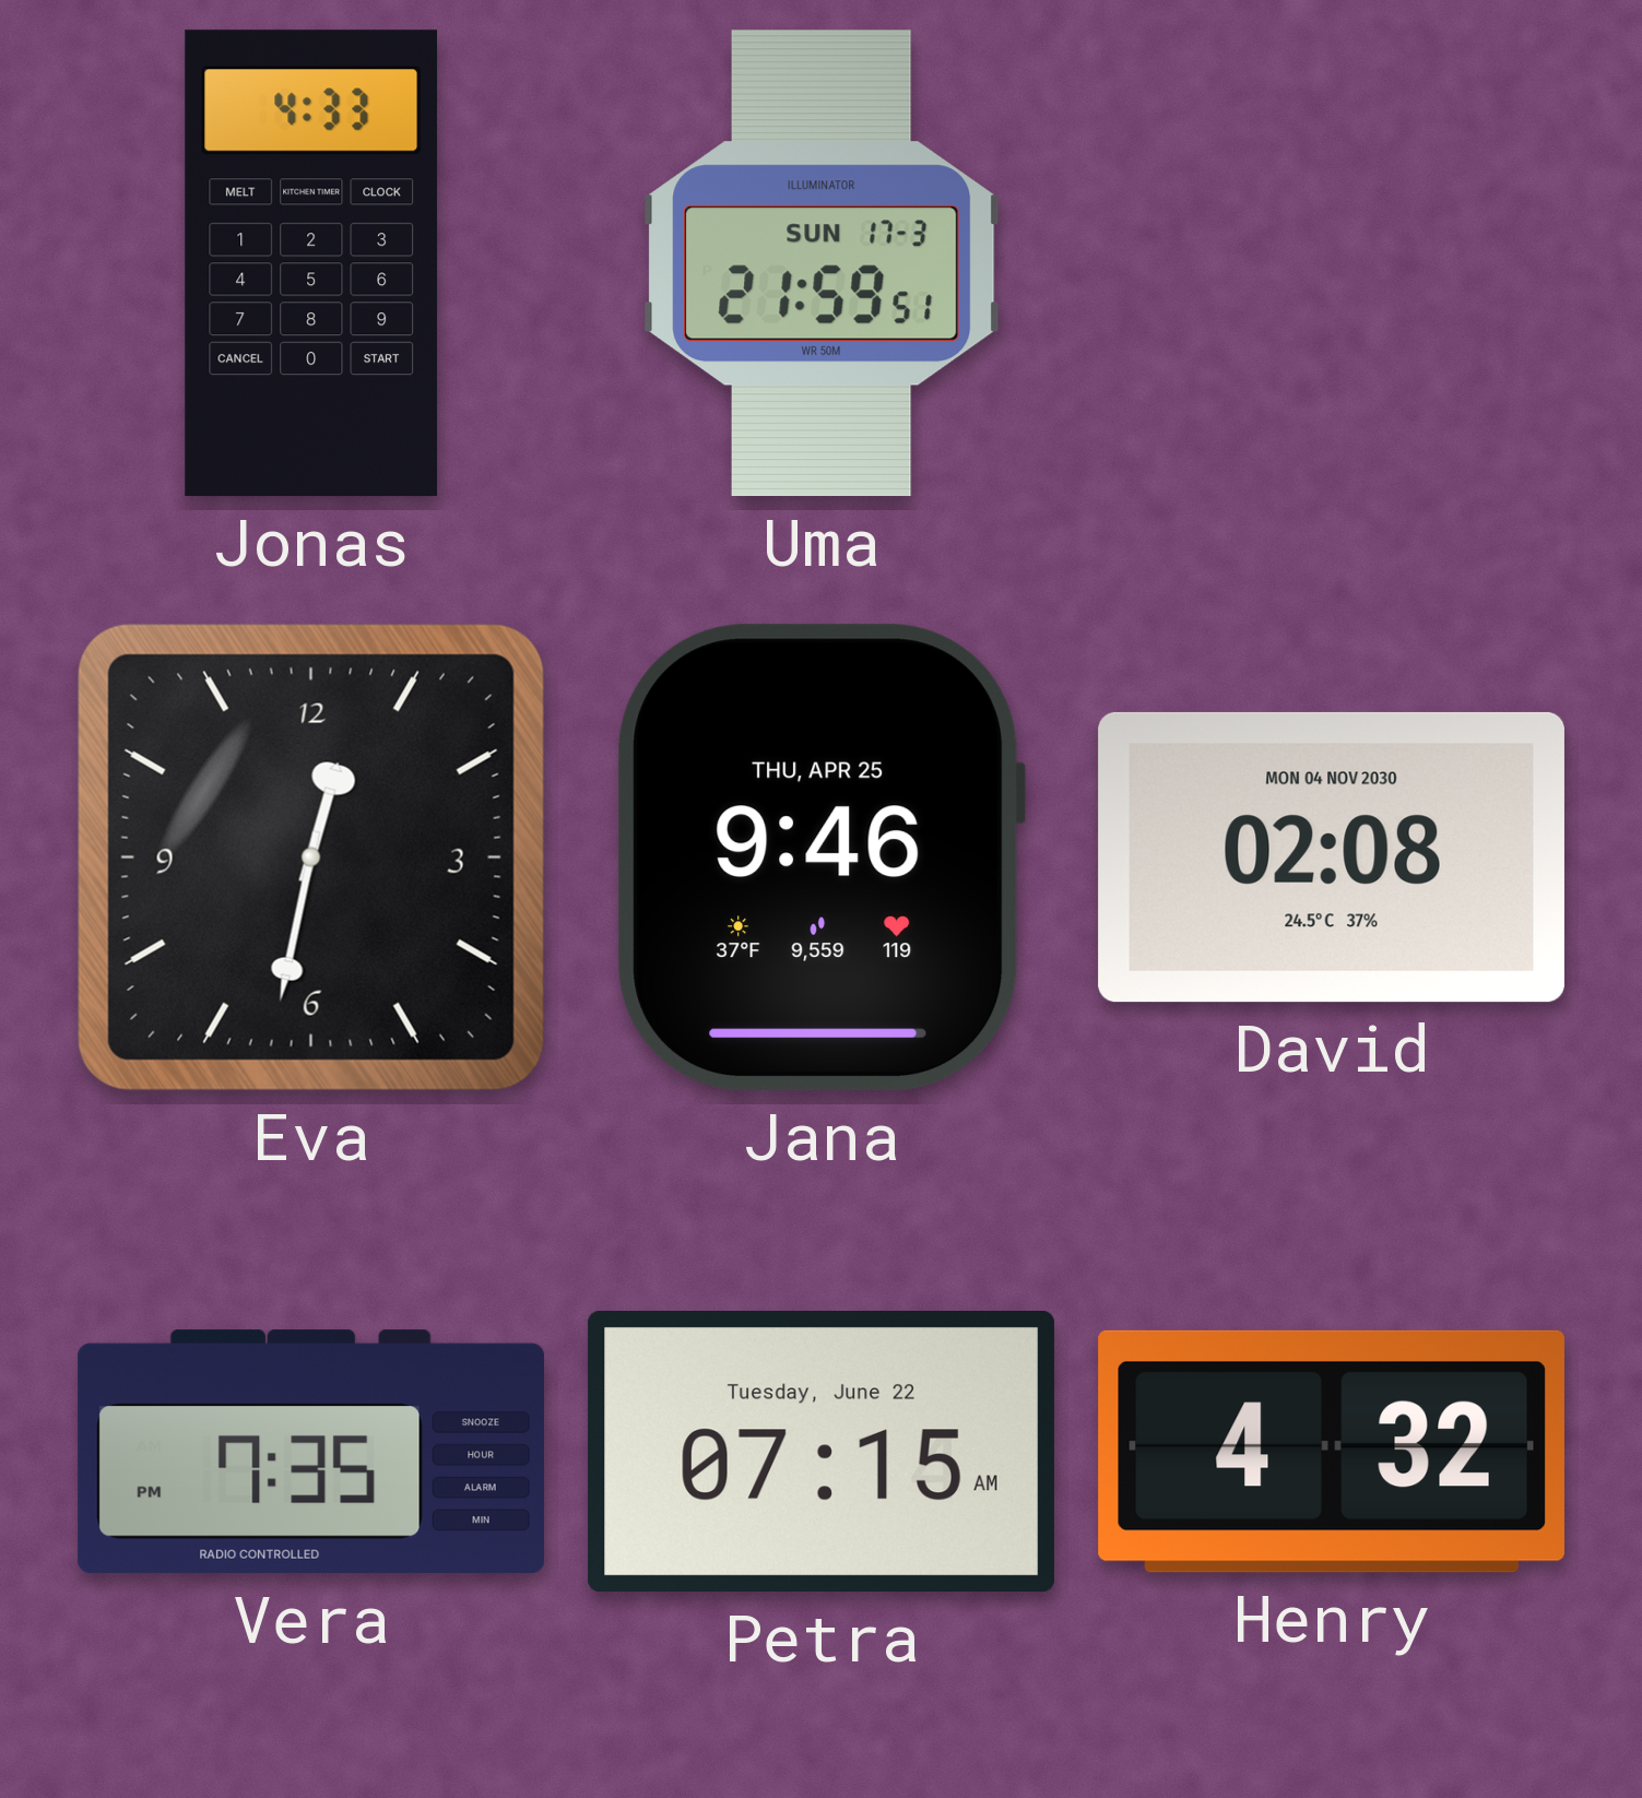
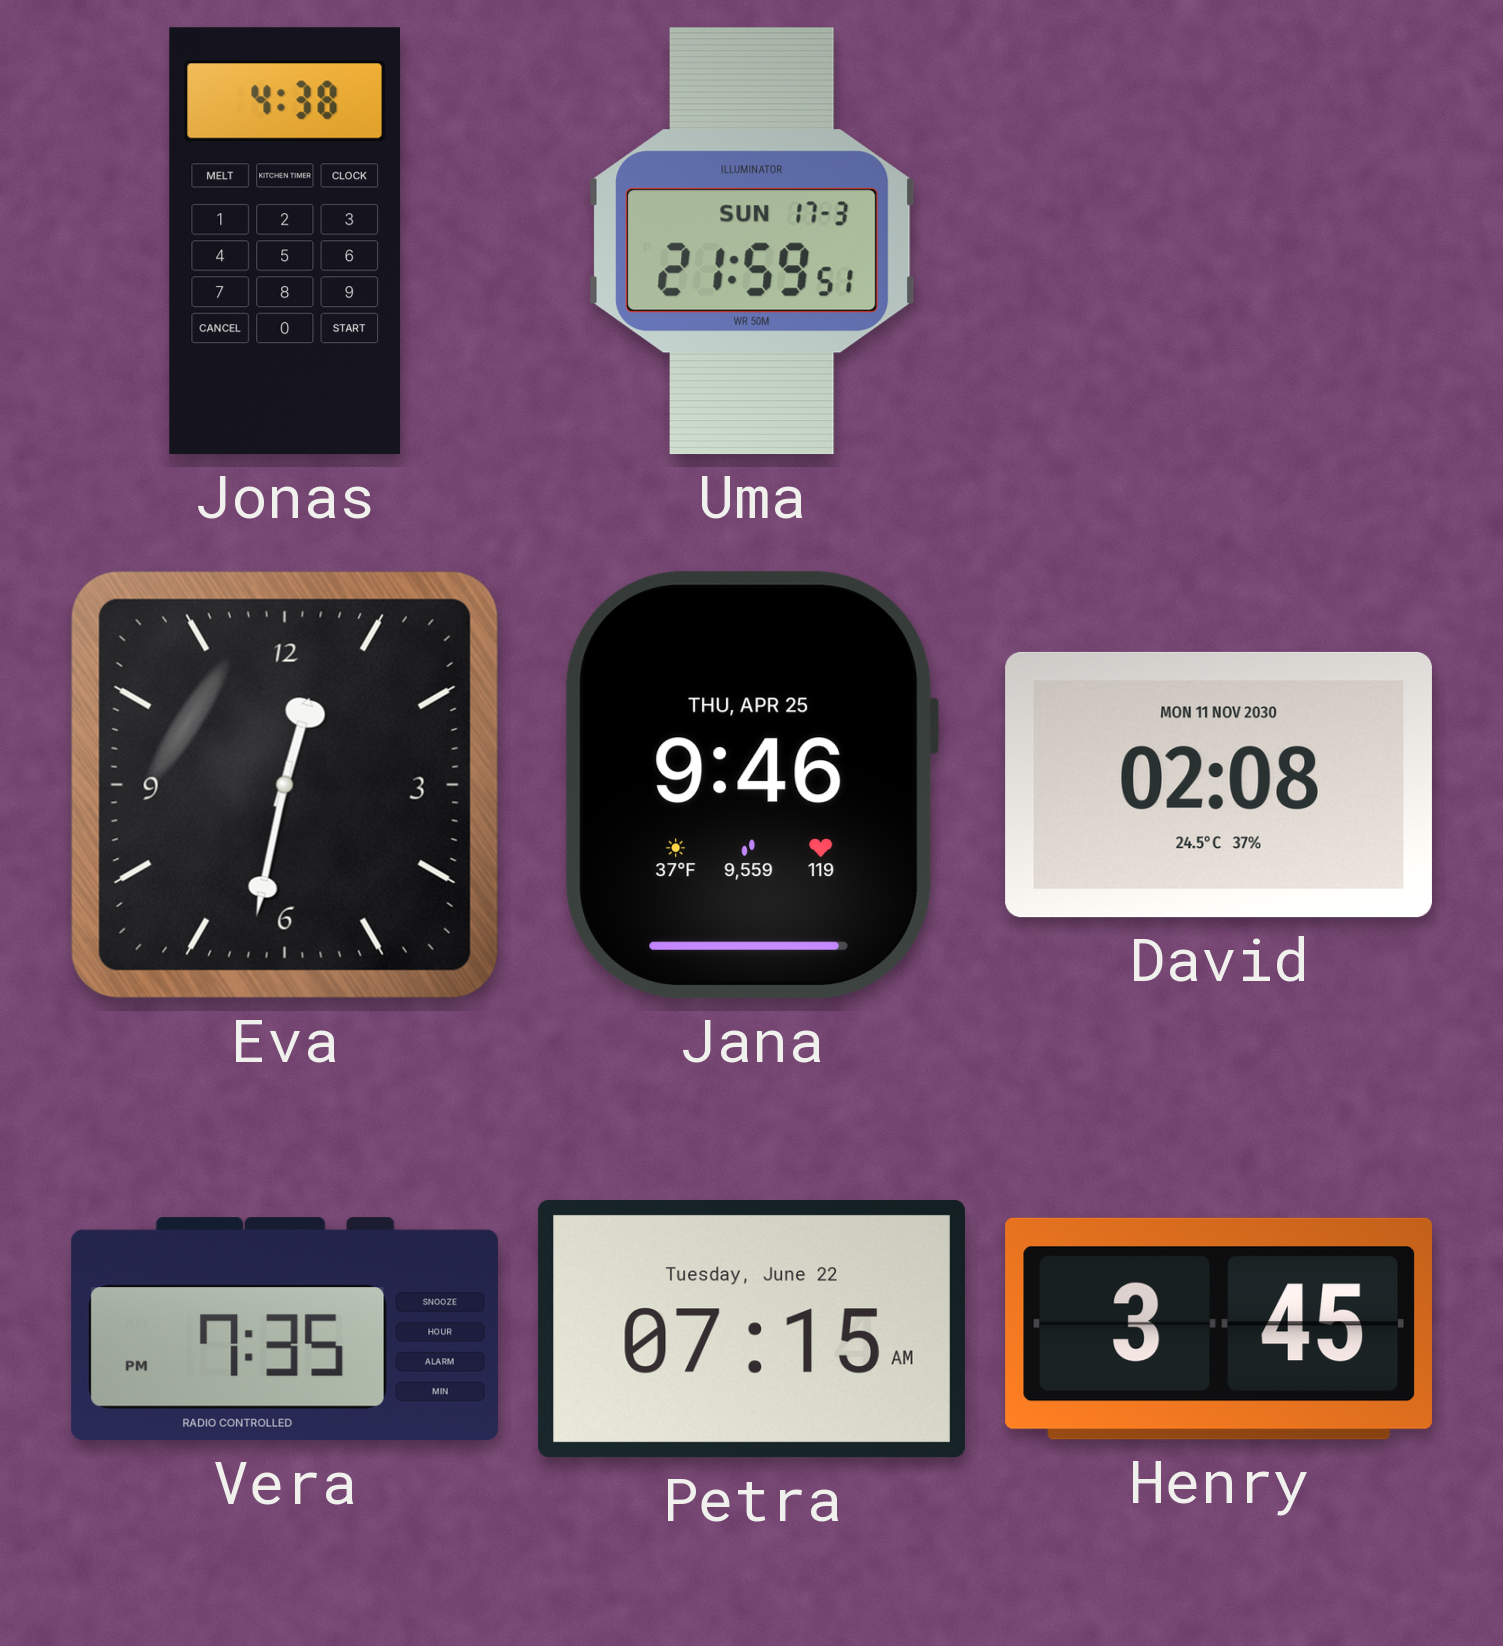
Jonas: 4:33 -> 4:38 (285, 241)
David date: MON 04 NOV 2030 -> MON 11 NOV 2030 (1219, 785)
Henry: 4:32 -> 3:45 (1219, 1329)
